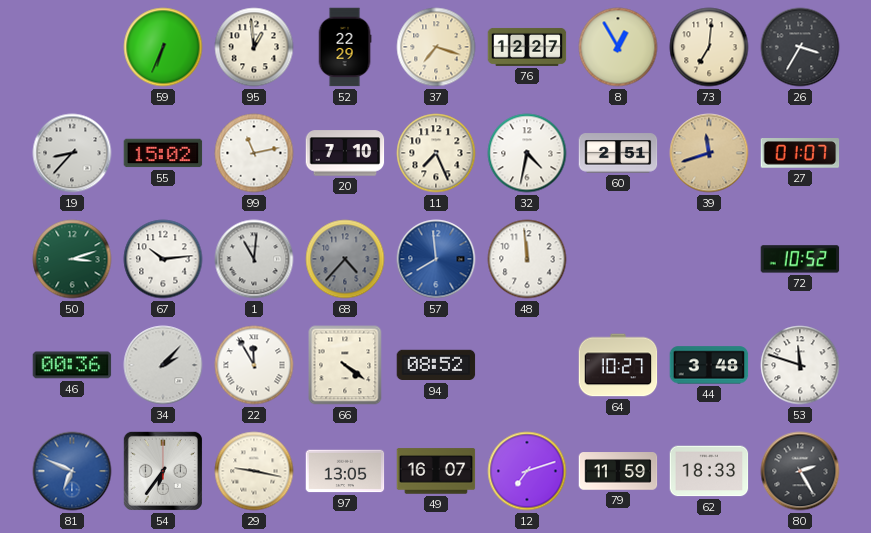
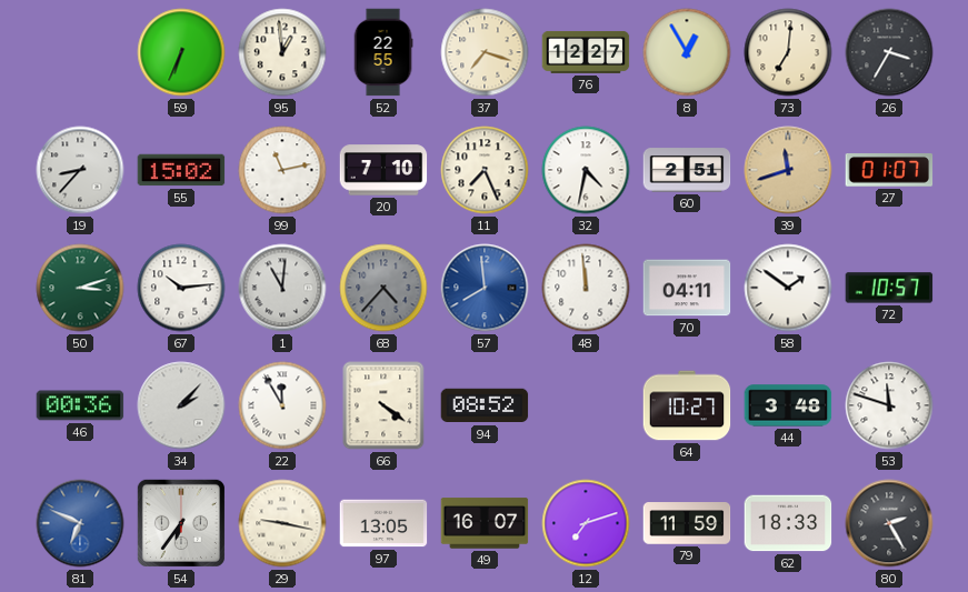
52: 22:29 -> 22:55 (383, 52)
70: none -> 04:11 (687, 288)
58: none -> 1:51 (788, 288)
72: 10:52 -> 10:57 (889, 288)
